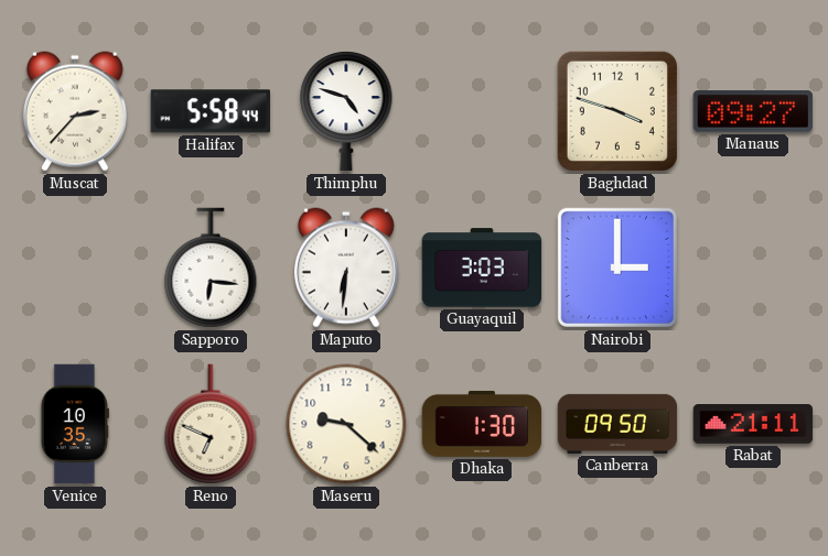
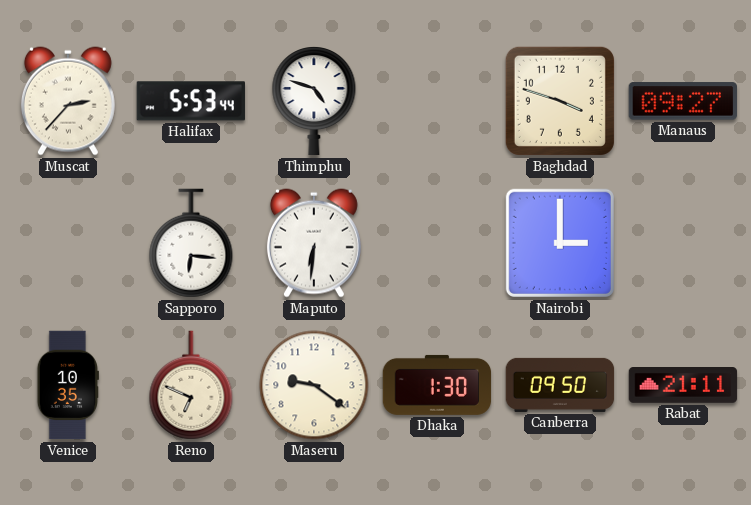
Halifax: 5:58 -> 5:53 (191, 101)
Guayaquil: 3:03 -> none (482, 268)
Maseru: 9:22 -> 9:21 (314, 385)
